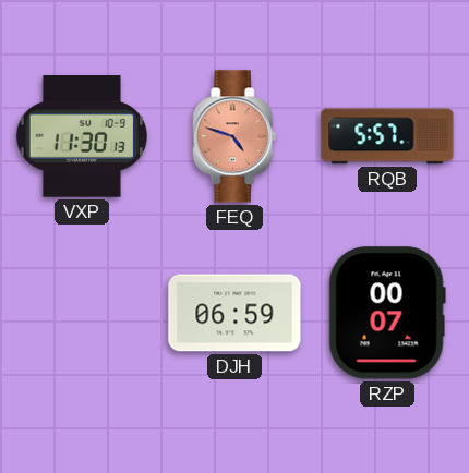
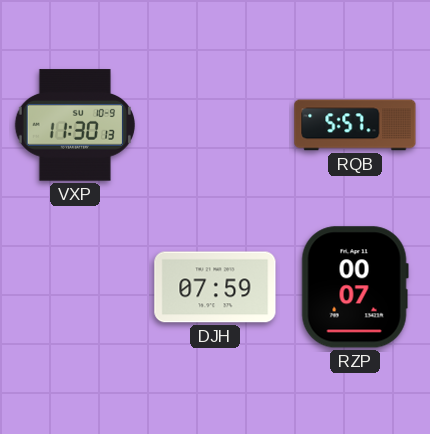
FEQ: 4:48 -> none (234, 136)
DJH: 06:59 -> 07:59 (215, 287)
